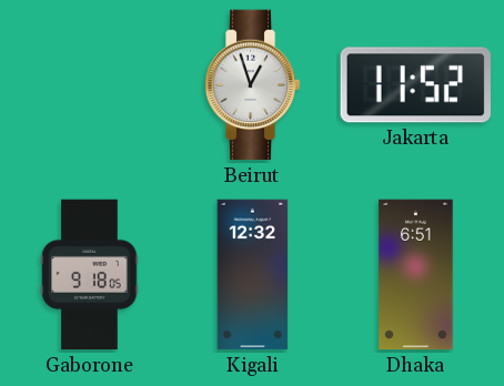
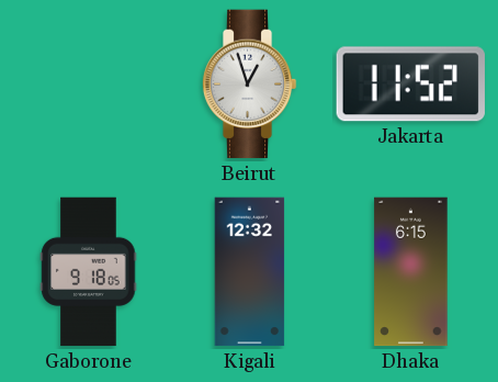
Dhaka: 6:51 -> 6:15 (411, 272)
